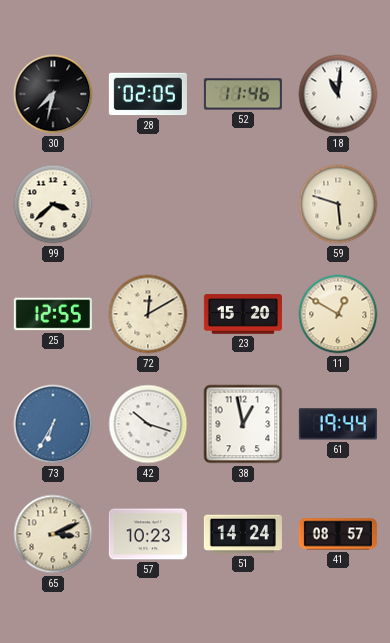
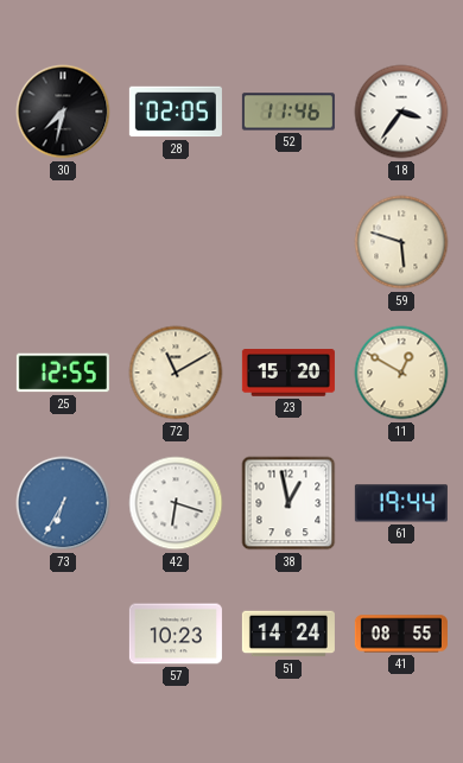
18: 11:01 -> 3:36 (401, 112)
99: 3:38 -> none (53, 204)
72: 12:10 -> 11:10 (176, 373)
42: 10:18 -> 6:18 (176, 503)
65: 3:11 -> none (53, 534)
41: 08:57 -> 08:55 (401, 634)
